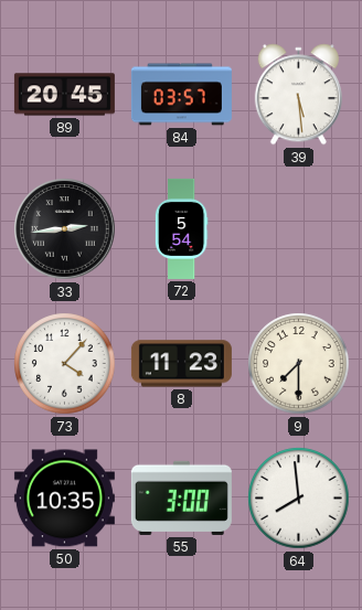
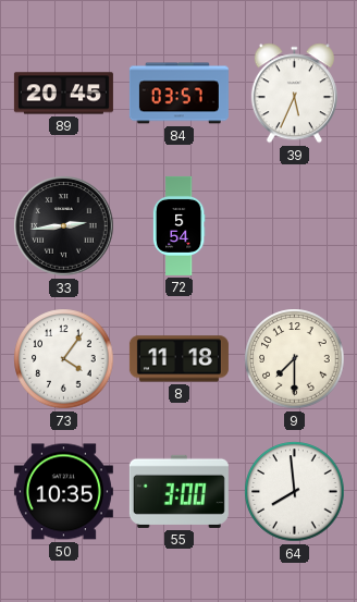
39: 5:29 -> 5:34 (294, 94)
73: 4:07 -> 4:06 (64, 359)
8: 11:23 -> 11:18 (178, 359)
